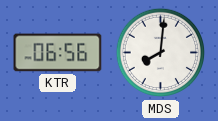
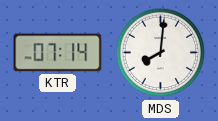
KTR: 06:56 -> 07:14 (58, 53)
